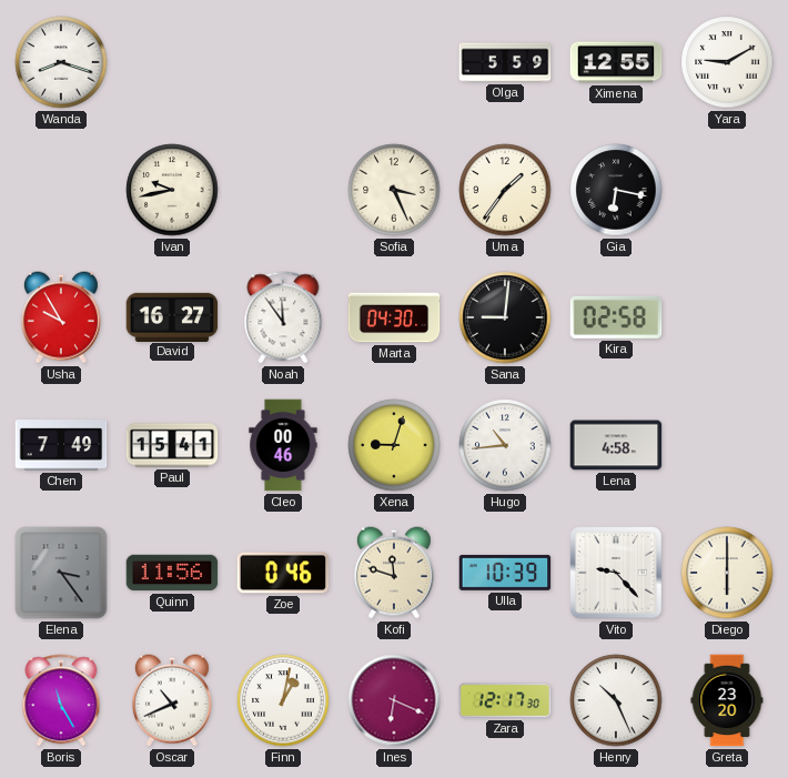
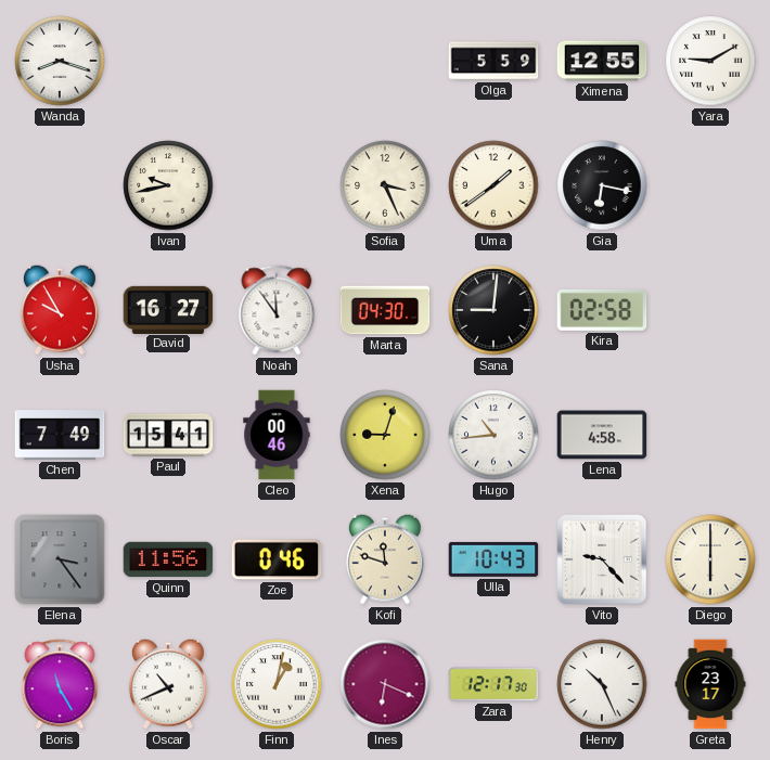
Uma: 1:36 -> 1:39 (493, 185)
Ulla: 10:39 -> 10:43 (493, 559)
Greta: 23:20 -> 23:17 (710, 684)
